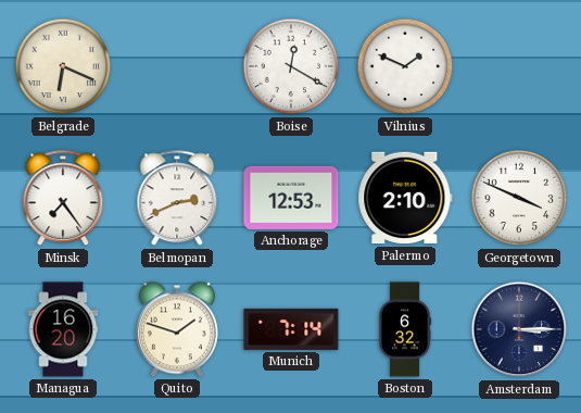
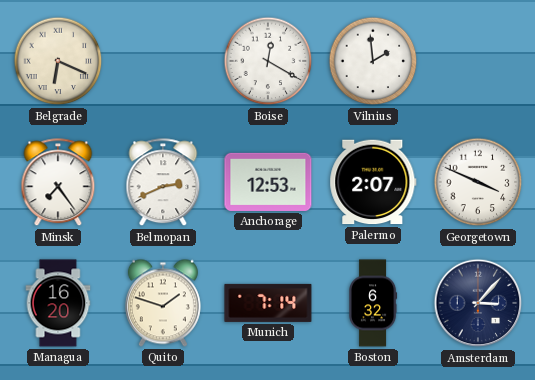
Vilnius: 1:49 -> 1:59 (373, 61)
Palermo: 2:10 -> 2:07 (373, 182)
Amsterdam: 3:15 -> 3:07 (478, 303)
